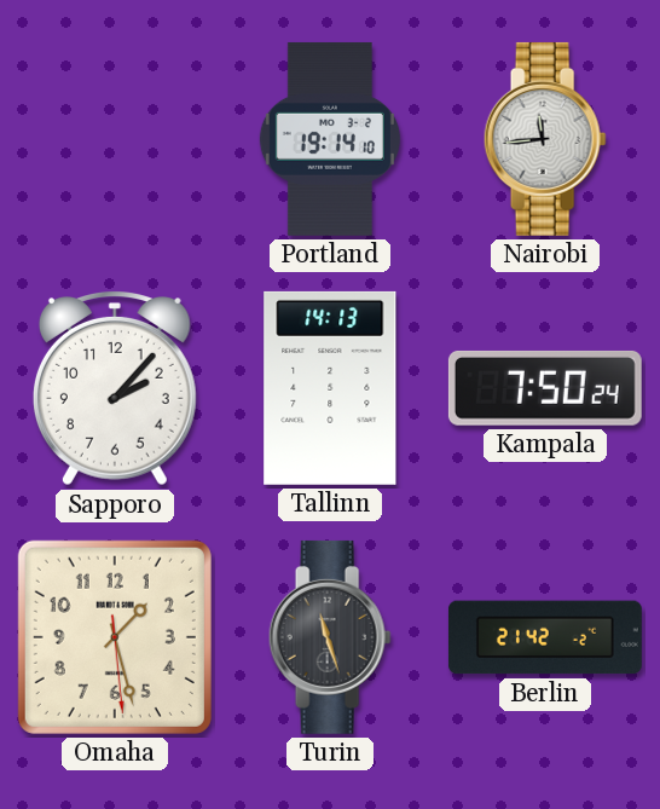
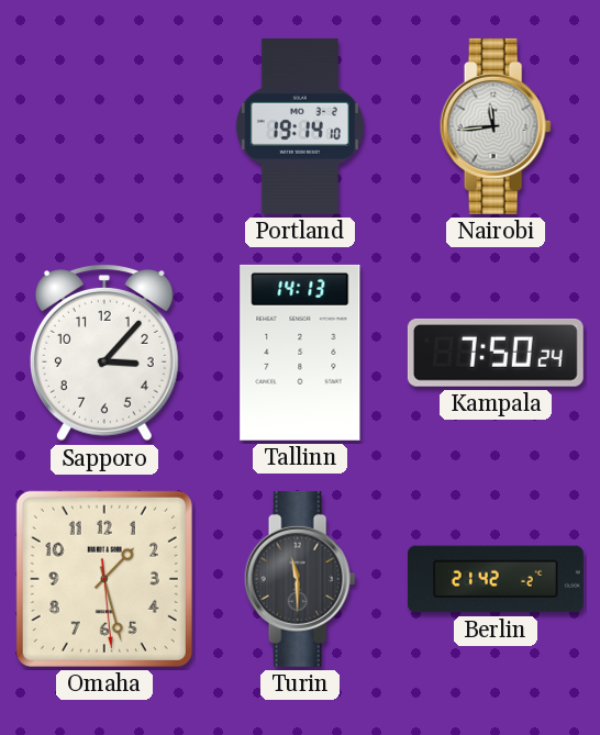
Sapporo: 2:07 -> 3:07 (104, 354)
Turin: 11:27 -> 11:30 (300, 579)
